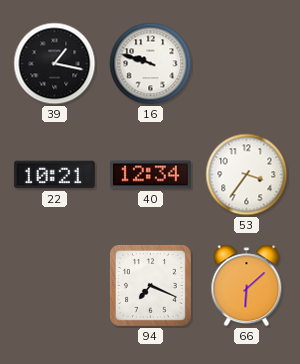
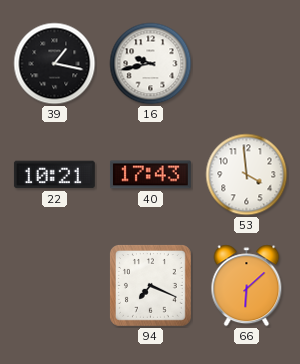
16: 9:48 -> 9:43 (151, 64)
40: 12:34 -> 17:43 (150, 175)
53: 3:36 -> 3:59 (247, 175)
